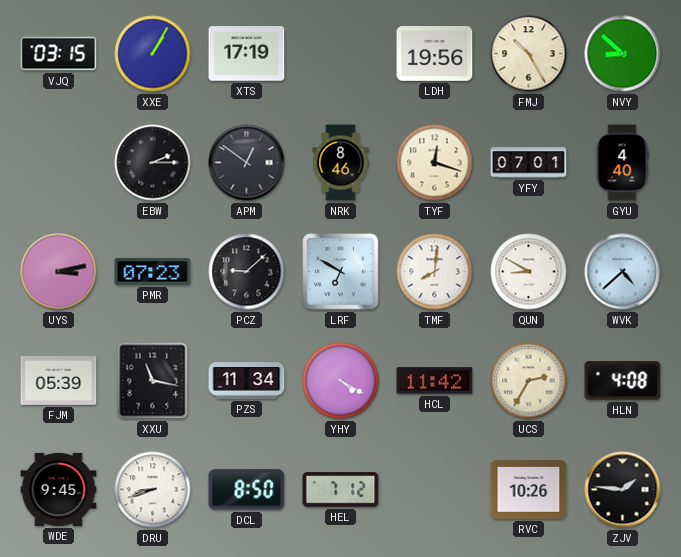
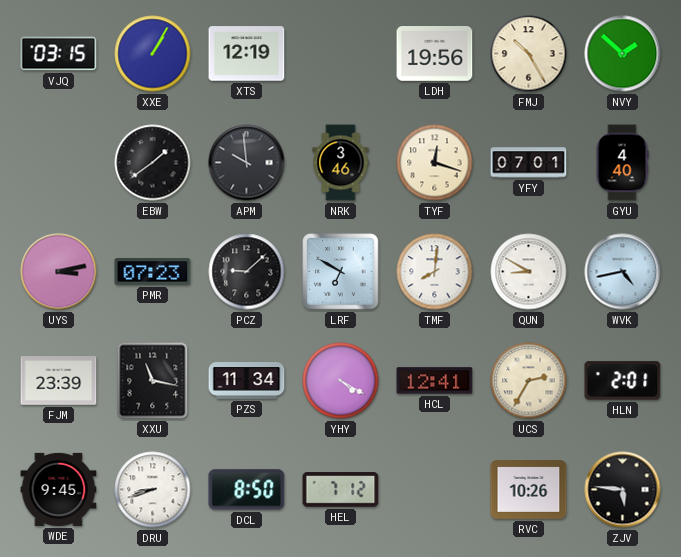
XTS: 17:19 -> 12:19 (247, 54)
NVY: 8:52 -> 1:52 (623, 54)
EBW: 2:15 -> 1:39 (153, 163)
APM: 12:51 -> 9:59 (247, 163)
NRK: 8:46 -> 3:46 (341, 163)
WVK: 4:38 -> 4:43 (623, 272)
FJM: 05:39 -> 23:39 (59, 381)
HCL: 11:42 -> 12:41 (435, 381)
HLN: 4:08 -> 2:01 (623, 381)
ZJV: 1:46 -> 5:46 (623, 490)
